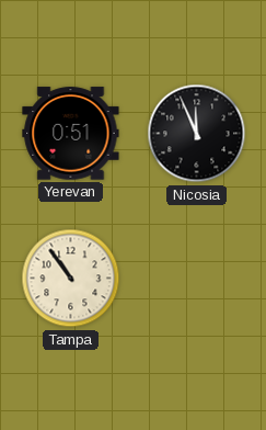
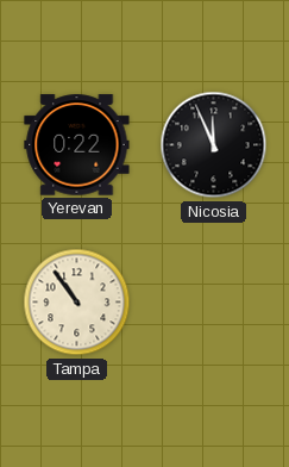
Yerevan: 0:51 -> 0:22 (77, 145)
